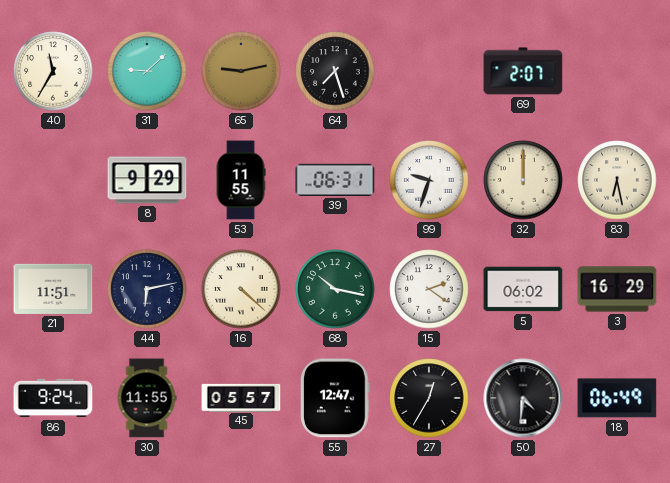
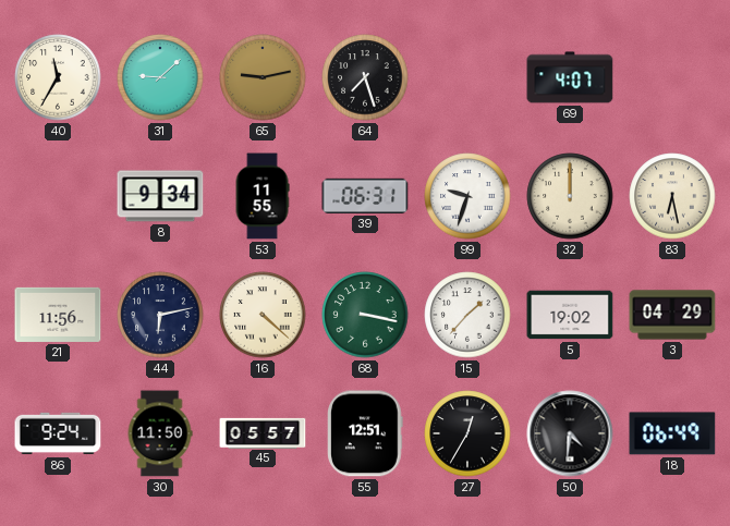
69: 2:07 -> 4:07 (570, 77)
8: 9:29 -> 9:34 (160, 196)
21: 11:51 -> 11:56 (58, 315)
68: 10:17 -> 3:17 (365, 315)
15: 2:21 -> 1:37 (467, 315)
5: 06:02 -> 19:02 (570, 315)
3: 16:29 -> 04:29 (672, 315)
30: 11:55 -> 11:50 (160, 433)
55: 12:47 -> 12:51 (365, 433)
